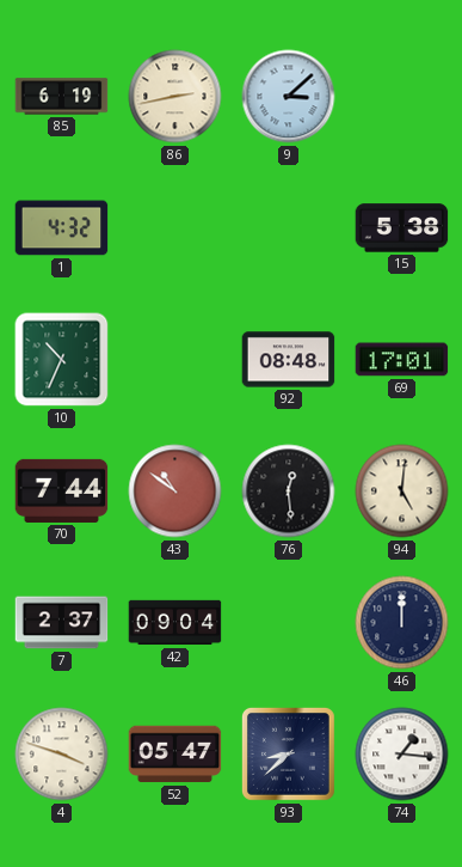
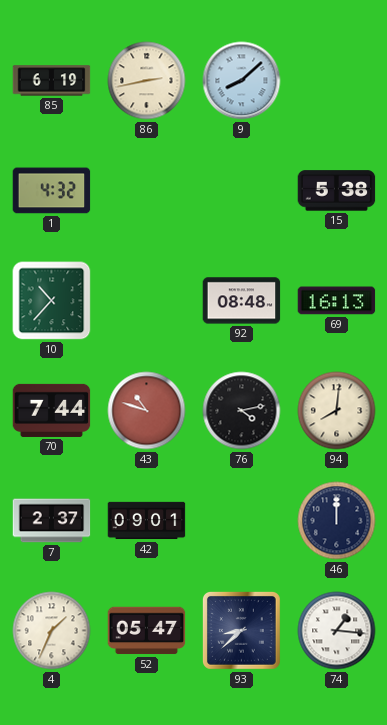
9: 3:08 -> 8:08 (242, 81)
10: 10:34 -> 10:37 (52, 301)
69: 17:01 -> 16:13 (337, 301)
43: 10:51 -> 10:48 (147, 411)
76: 12:29 -> 4:13 (242, 411)
94: 5:01 -> 8:01 (337, 411)
42: 09:04 -> 09:01 (147, 521)
4: 3:48 -> 1:34 (52, 631)
